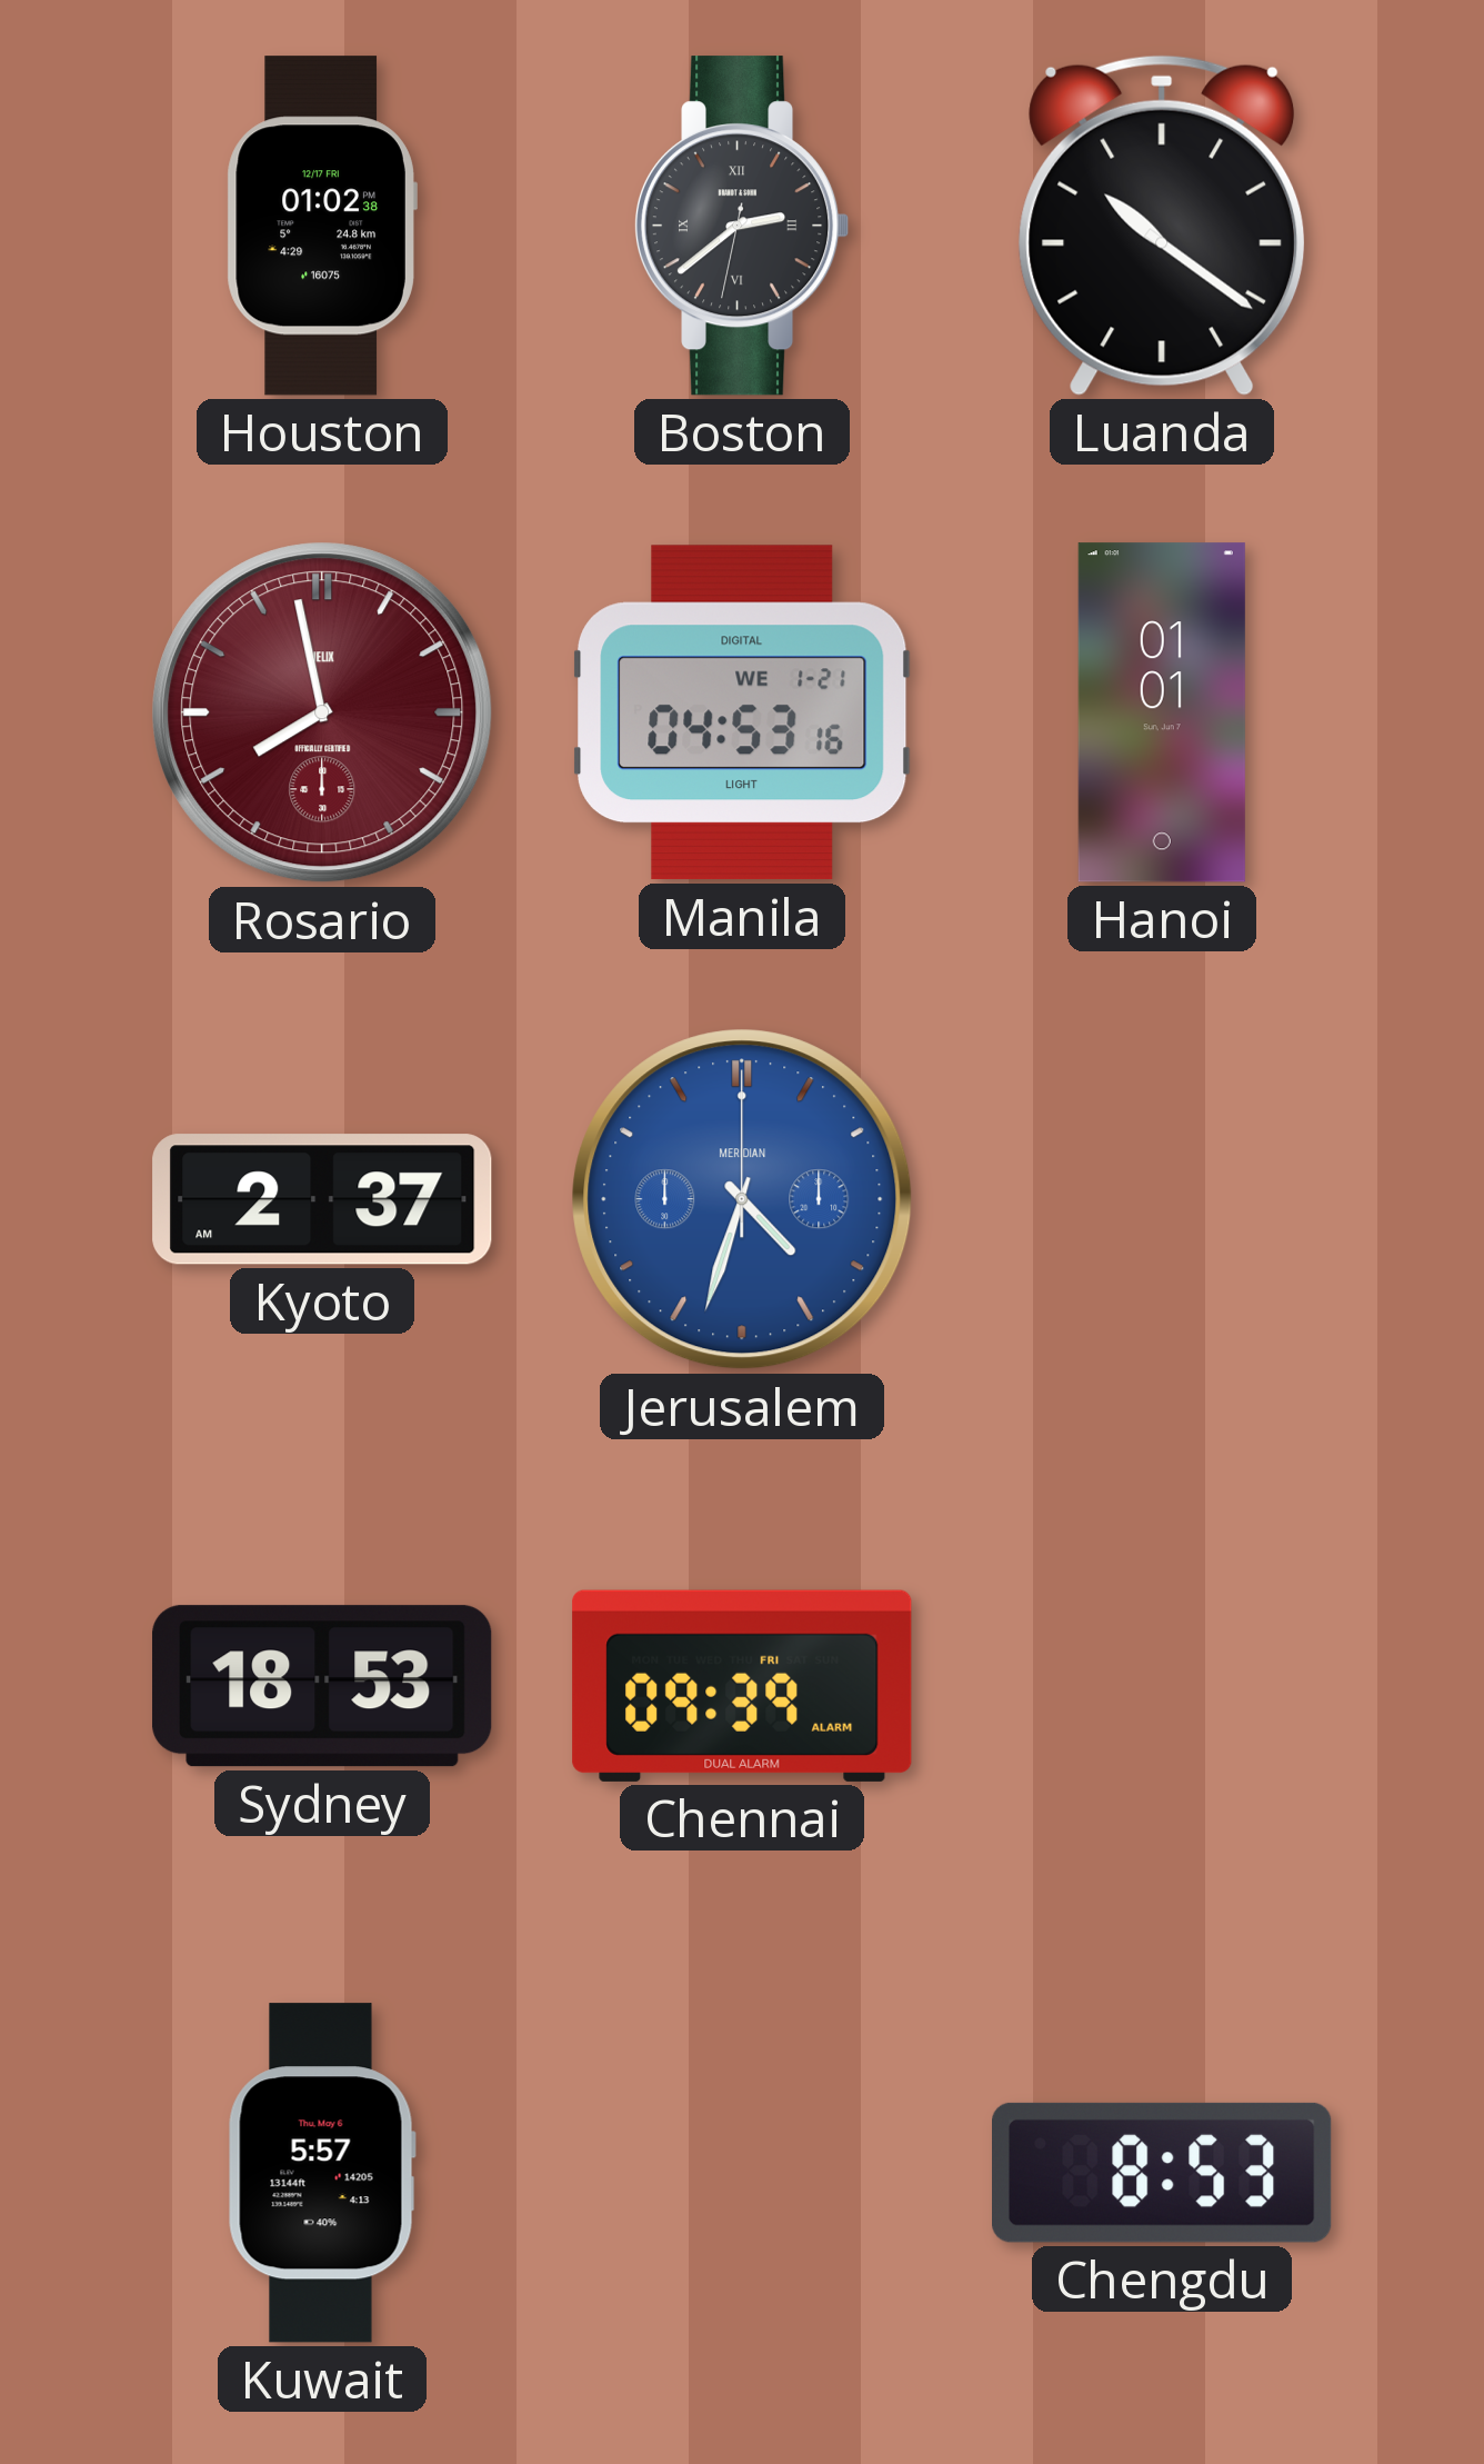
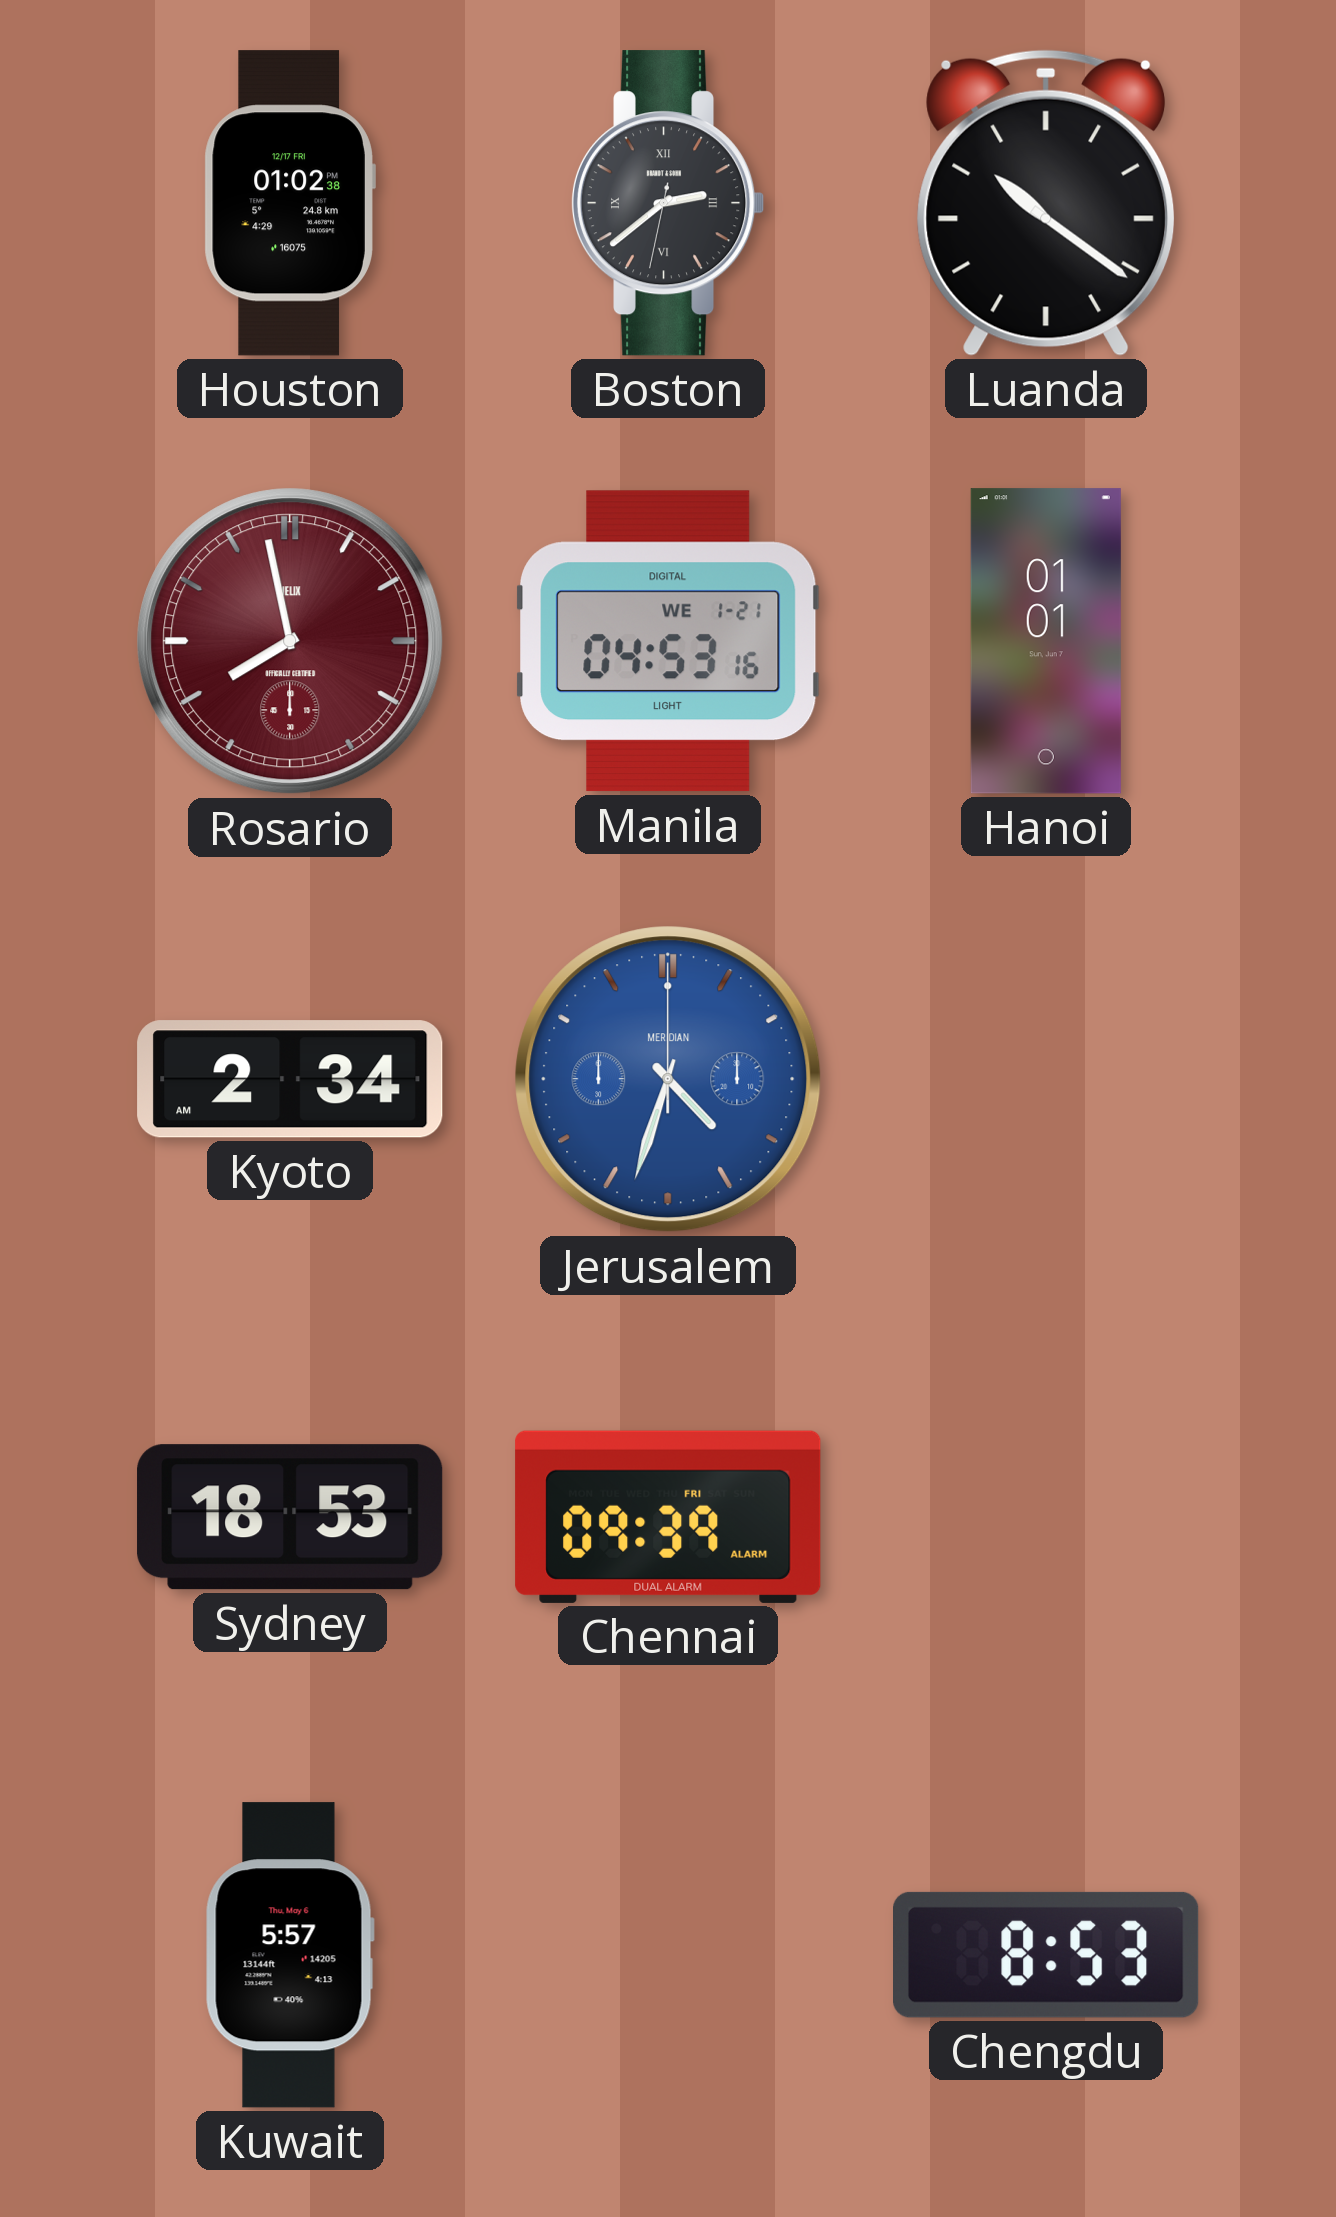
Kyoto: 2:37 -> 2:34 (290, 1079)
